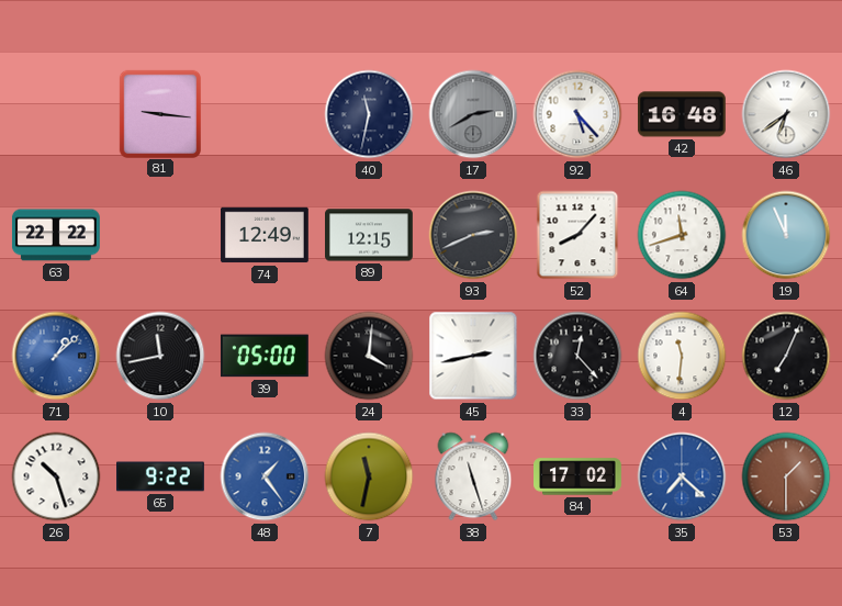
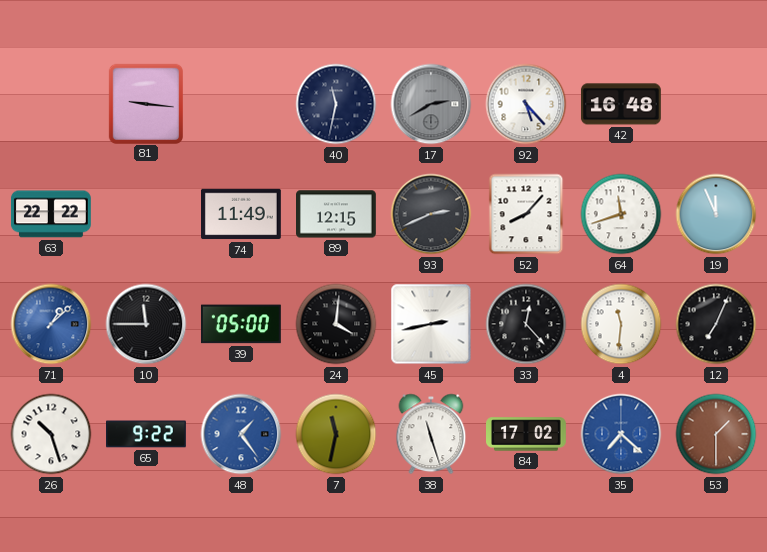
46: 6:39 -> none (786, 114)
74: 12:49 -> 11:49 (242, 214)
10: 11:43 -> 11:45 (146, 324)
